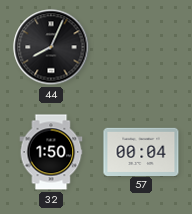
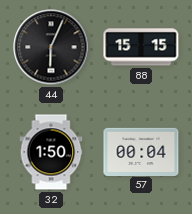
44: 8:04 -> 6:04 (51, 47)
88: none -> 15:15 (141, 47)
